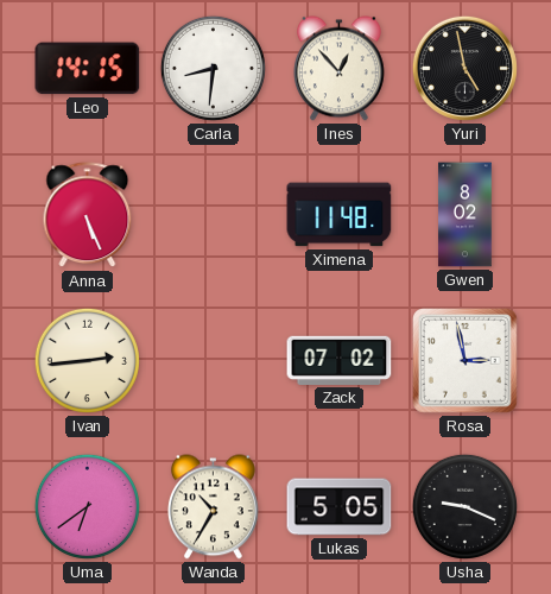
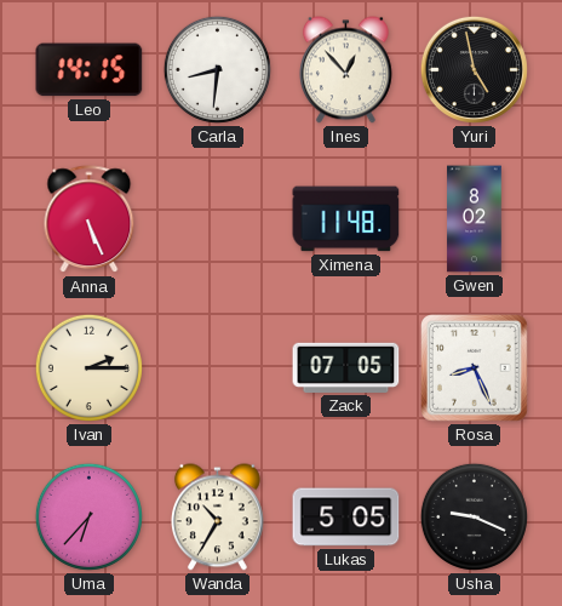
Ivan: 2:44 -> 2:15 (88, 367)
Zack: 07:02 -> 07:05 (346, 367)
Rosa: 2:58 -> 8:26 (475, 368)
Uma: 6:39 -> 6:37 (88, 516)
